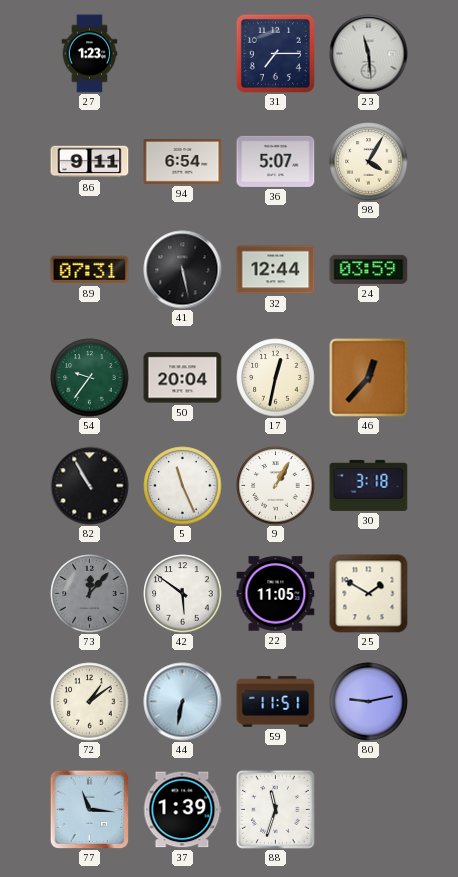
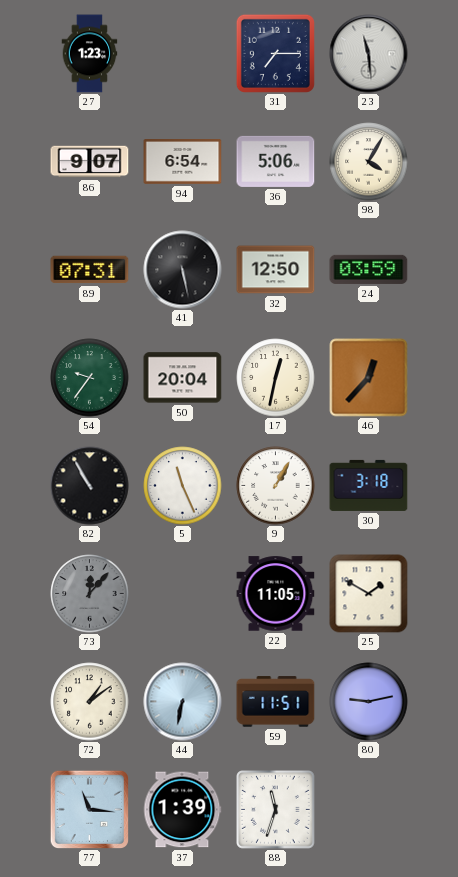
86: 9:11 -> 9:07 (90, 162)
36: 5:07 -> 5:06 (276, 161)
32: 12:44 -> 12:50 (276, 270)
42: 5:51 -> none (183, 594)
